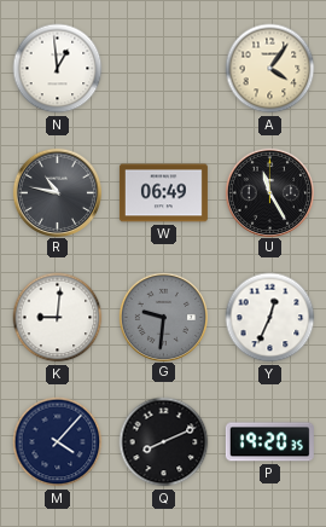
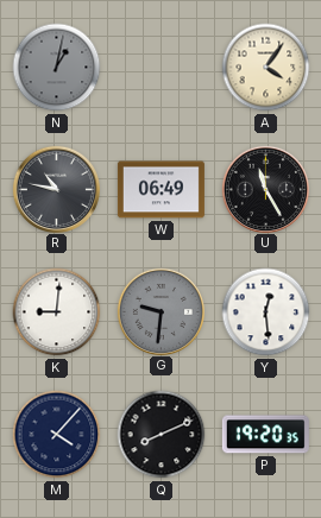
N: 12:59 -> 1:02 (57, 68)
N dial: white -> grey (57, 68)
Y: 12:34 -> 12:29 (266, 312)
